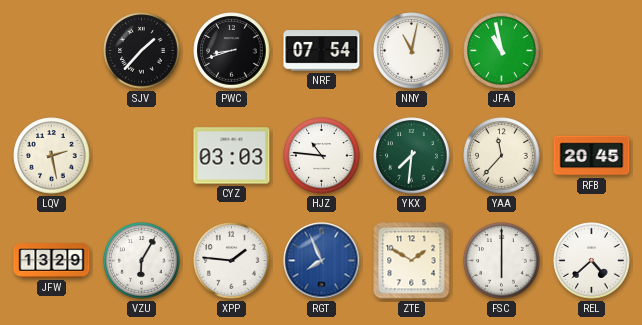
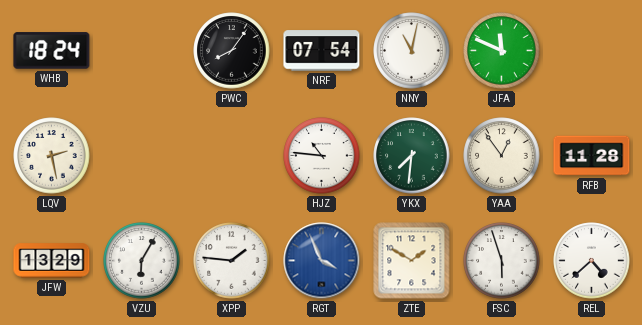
WHB: none -> 18:24 (52, 51)
SJV: 1:37 -> none (142, 51)
PWC: 8:42 -> 8:06 (232, 51)
JFA: 10:58 -> 11:49 (502, 51)
CYZ: 03:03 -> none (232, 156)
YAA: 11:37 -> 12:54 (502, 156)
RFB: 20:45 -> 11:28 (592, 156)
RGT: 7:56 -> 3:56 (322, 261)
FSC: 6:00 -> 5:57 (502, 261)
